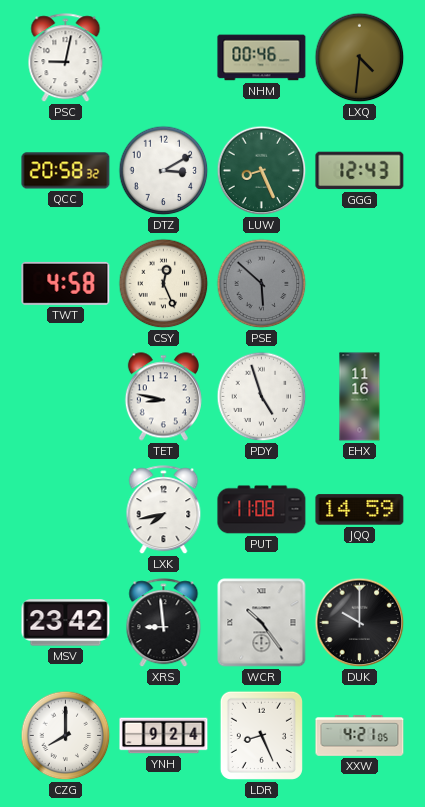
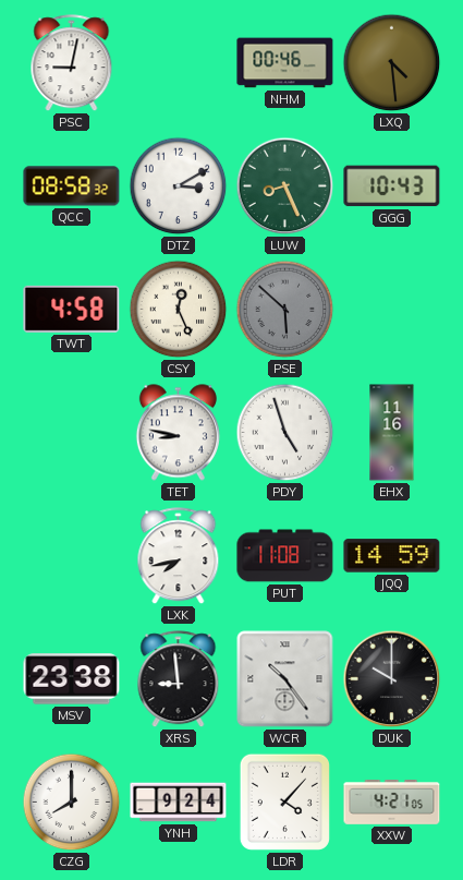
LXQ: 4:31 -> 4:29 (392, 63)
QCC: 20:58 -> 08:58 (72, 186)
GGG: 12:43 -> 10:43 (392, 186)
MSV: 23:42 -> 23:38 (72, 679)
LDR: 8:26 -> 4:07 (284, 801)
